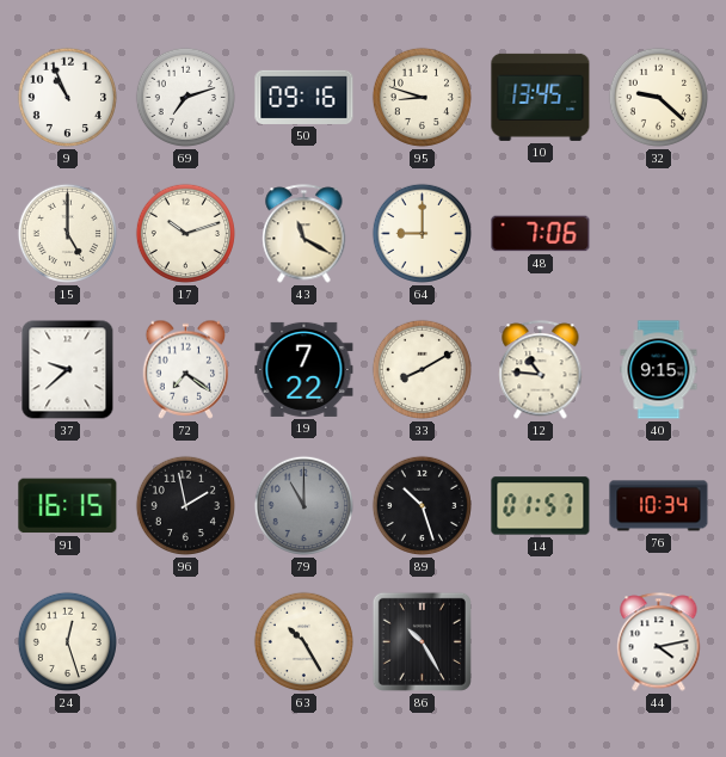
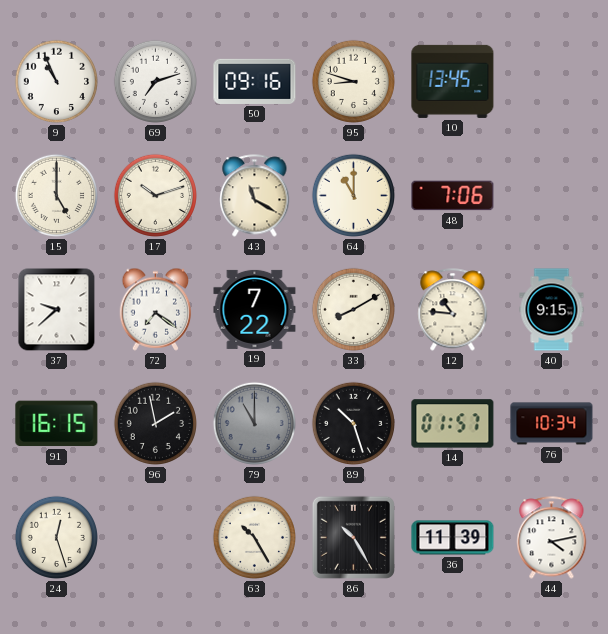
32: 9:22 -> none (658, 97)
64: 9:00 -> 11:00 (353, 195)
36: none -> 11:39 (453, 538)
